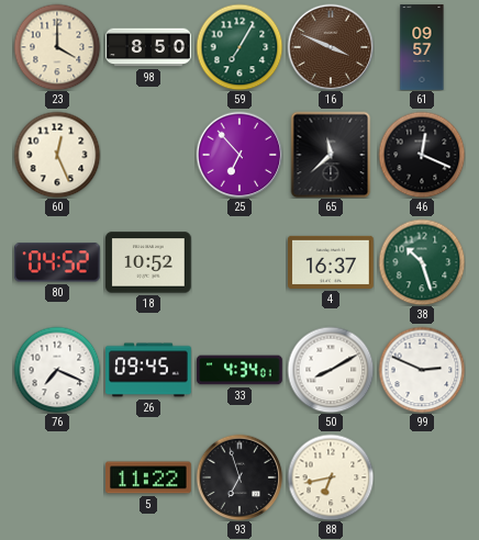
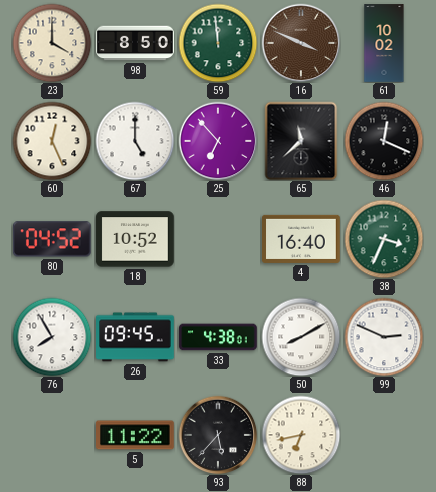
59: 7:05 -> 11:59 (218, 43)
61: 09:57 -> 10:02 (384, 43)
67: none -> 5:00 (135, 141)
4: 16:37 -> 16:40 (301, 239)
38: 10:27 -> 3:34 (384, 239)
76: 7:19 -> 7:55 (52, 337)
33: 4:34 -> 4:38 (218, 337)
93: 6:57 -> 5:37 (218, 435)
